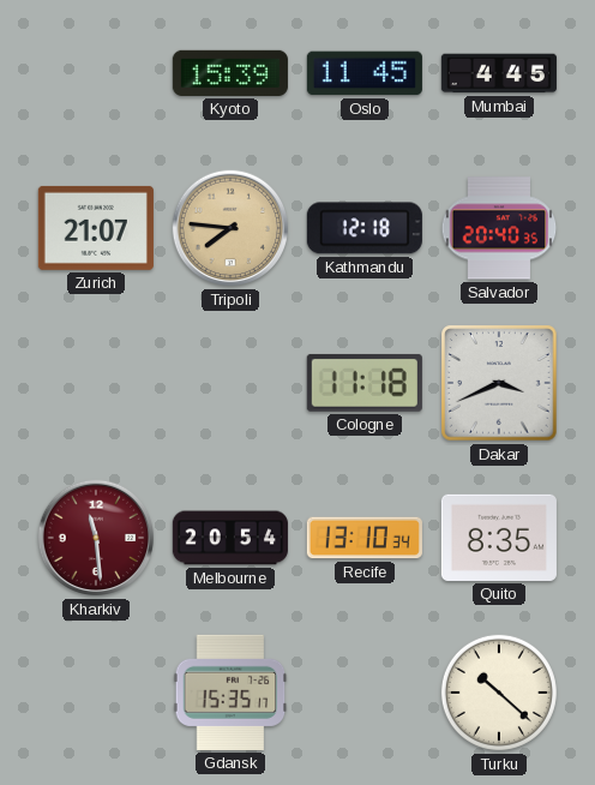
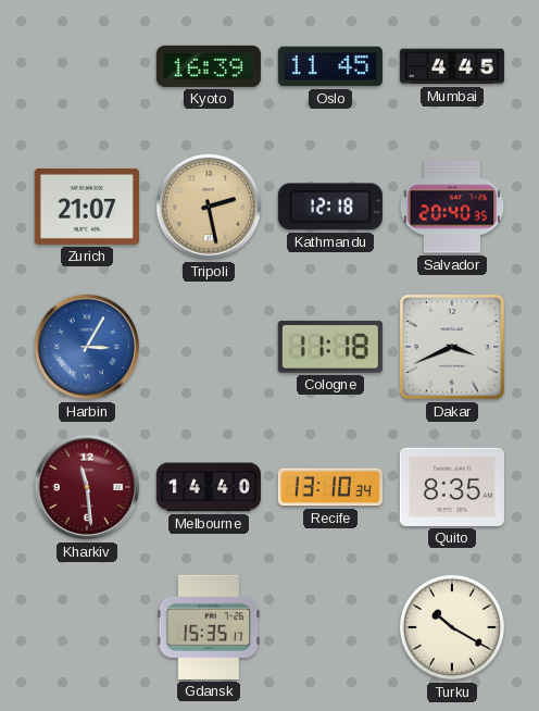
Kyoto: 15:39 -> 16:39 (209, 66)
Tripoli: 7:46 -> 2:28 (209, 207)
Harbin: none -> 3:05 (87, 347)
Melbourne: 20:54 -> 14:40 (209, 487)
Turku: 10:22 -> 10:20 (452, 627)
